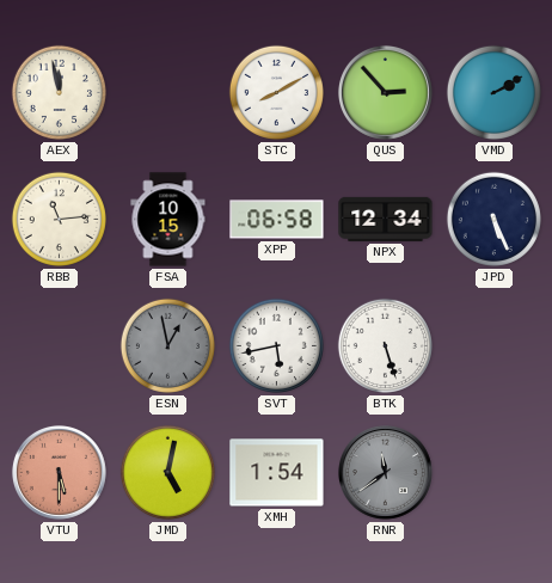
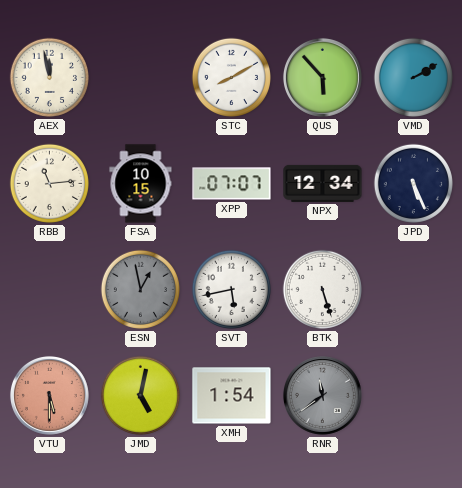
QUS: 2:53 -> 5:53 (322, 77)
XPP: 06:58 -> 07:07 (232, 184)
